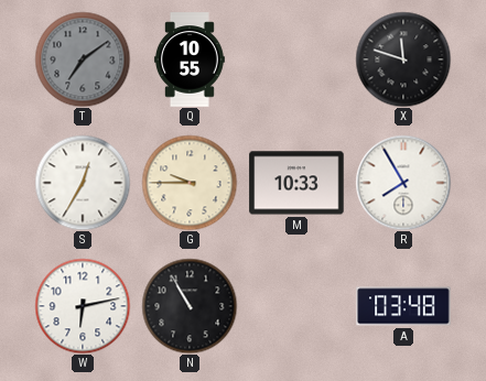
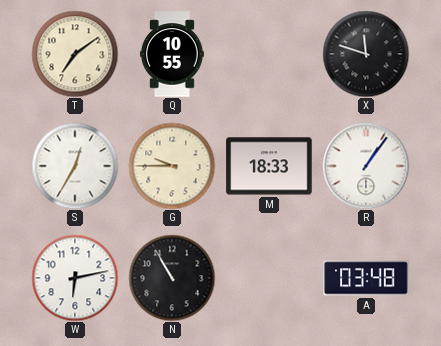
T dial: grey -> cream (75, 54)
M: 10:33 -> 18:33 (269, 166)
R: 7:55 -> 1:06 (366, 166)
